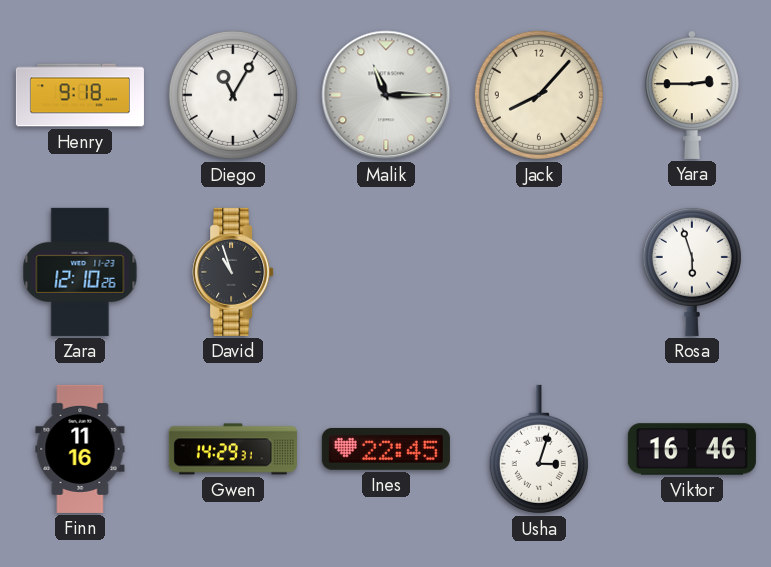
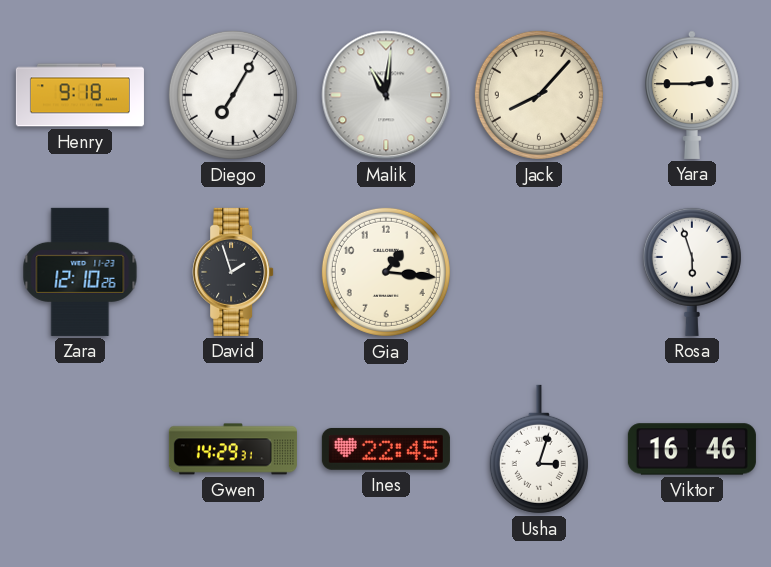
Diego: 11:05 -> 7:05 (233, 95)
Malik: 11:15 -> 11:01 (386, 95)
David: 10:57 -> 1:57 (233, 272)
Gia: none -> 1:16 (386, 272)
Finn: 11:16 -> none (80, 449)
